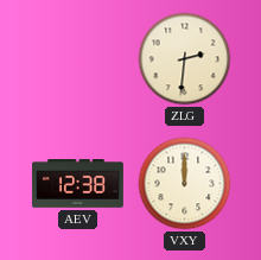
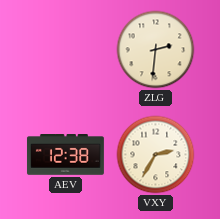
VXY: 12:00 -> 2:35 (156, 155)
